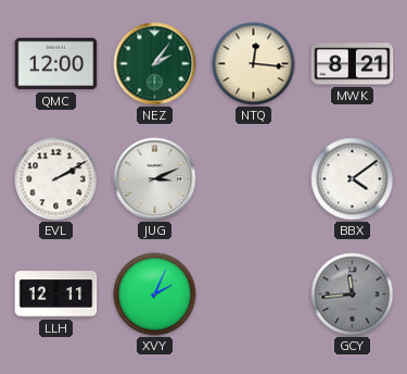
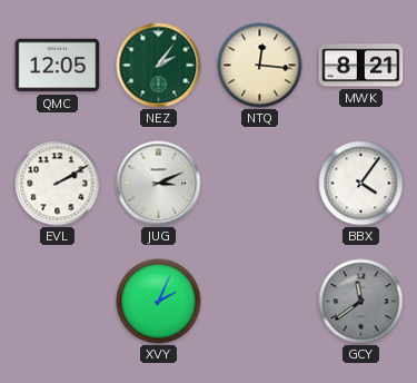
QMC: 12:00 -> 12:05 (58, 66)
BBX: 4:09 -> 4:06 (361, 184)
LLH: 12:11 -> none (56, 295)
GCY: 11:44 -> 11:39 (361, 302)
